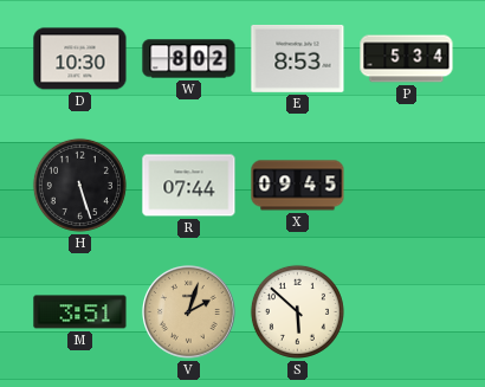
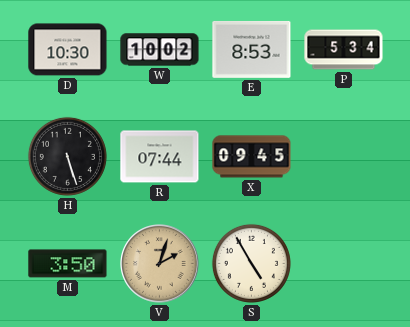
W: 8:02 -> 10:02 (160, 50)
M: 3:51 -> 3:50 (68, 264)
S: 5:52 -> 4:55 (251, 263)
